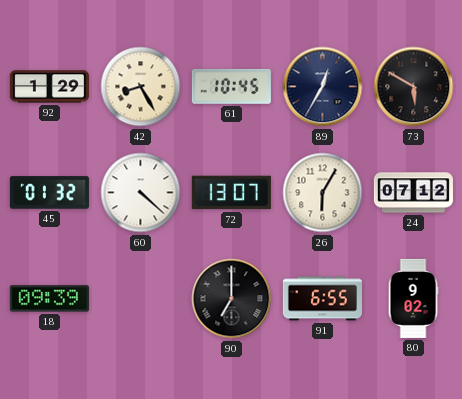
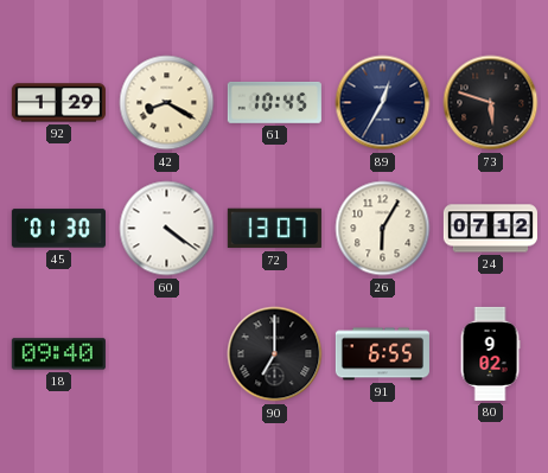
42: 8:25 -> 8:20 (167, 103)
73: 5:50 -> 5:48 (491, 103)
45: 01:32 -> 01:30 (58, 229)
60: 4:22 -> 4:21 (167, 229)
18: 09:39 -> 09:40 (58, 354)
